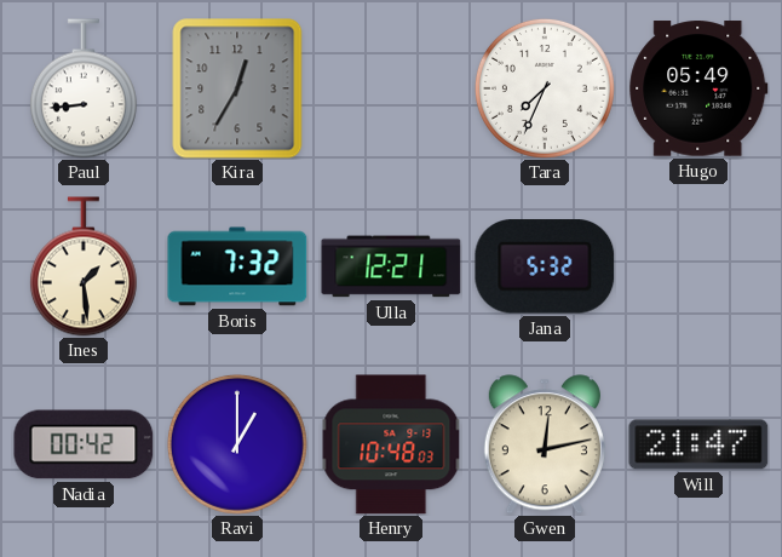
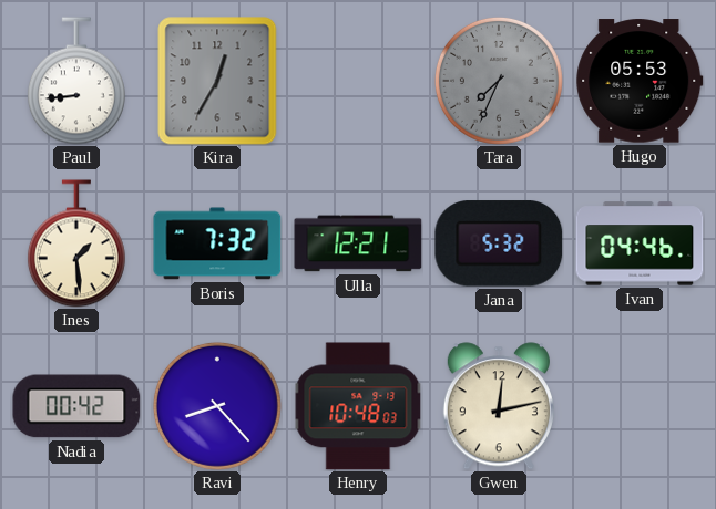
Tara dial: white -> grey (499, 81)
Hugo: 05:49 -> 05:53 (640, 81)
Ivan: none -> 04:46 (640, 243)
Ravi: 1:00 -> 8:23 (217, 406)
Will: 21:47 -> none (698, 444)
